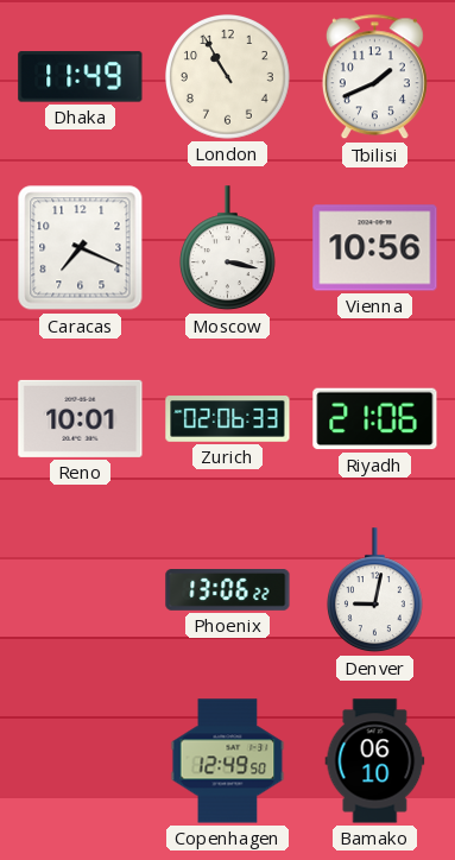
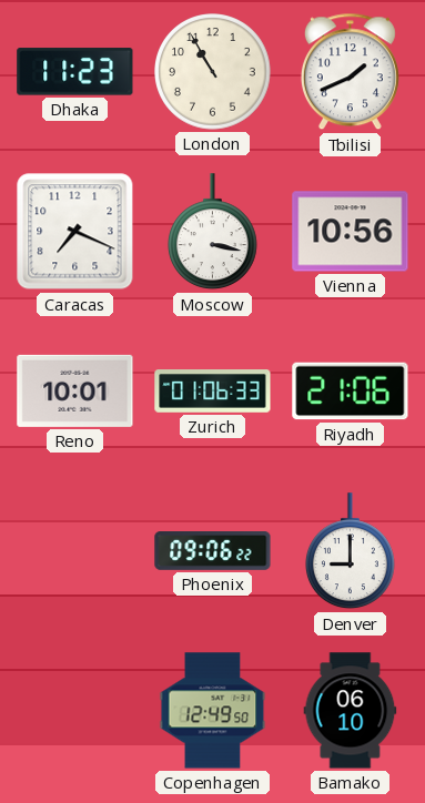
Dhaka: 11:49 -> 11:23 (75, 72)
Zurich: 02:06 -> 01:06 (213, 392)
Phoenix: 13:06 -> 09:06 (213, 551)
Denver: 9:02 -> 9:00 (350, 551)
